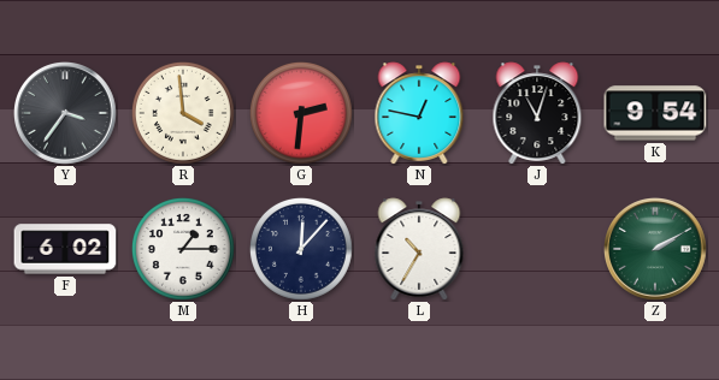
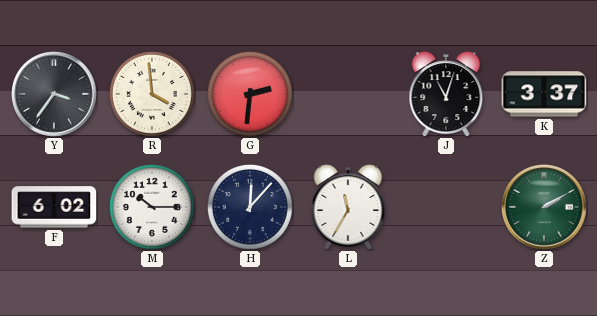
N: 12:47 -> none (419, 113)
K: 9:54 -> 3:37 (544, 94)
M: 1:15 -> 10:15 (152, 207)
L: 10:35 -> 11:35 (348, 207)
